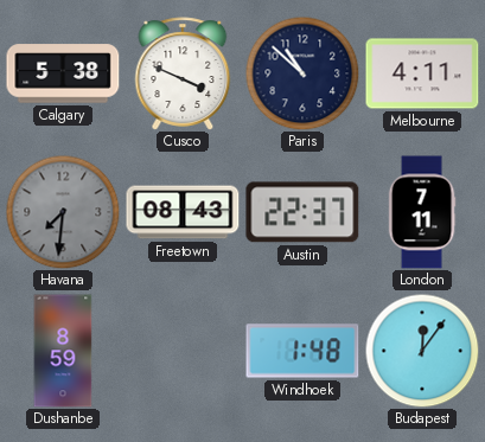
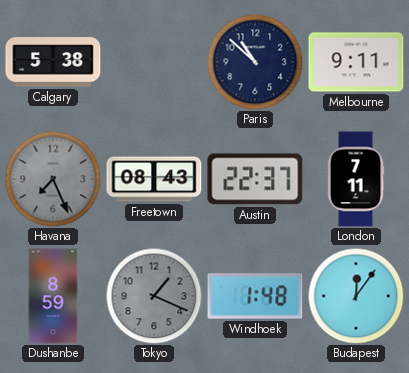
Cusco: 3:49 -> none (183, 73)
Melbourne: 4:11 -> 9:11 (356, 62)
Havana: 7:31 -> 7:26 (53, 179)
Tokyo: none -> 1:19 (154, 296)
